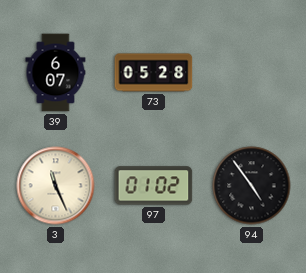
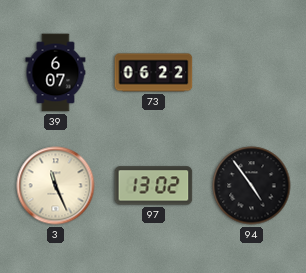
73: 05:28 -> 06:22 (154, 73)
97: 01:02 -> 13:02 (154, 186)
